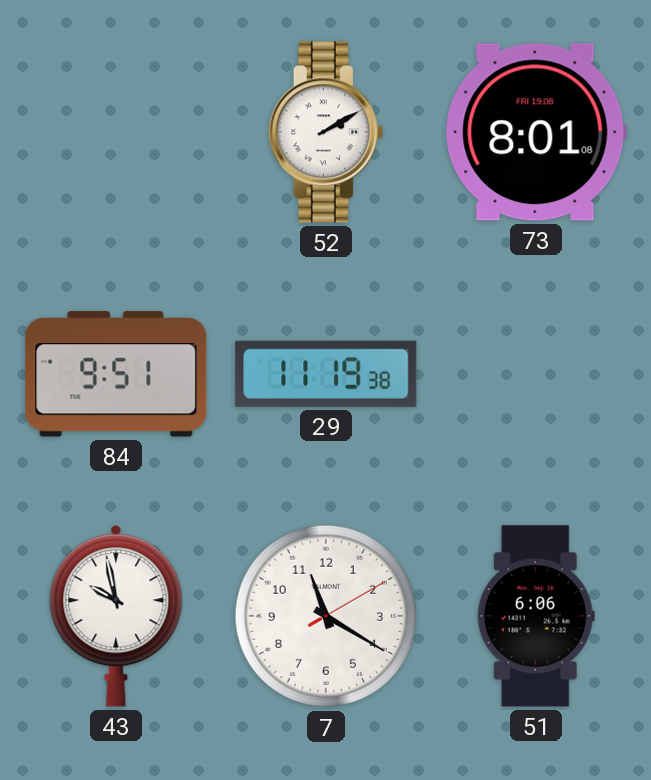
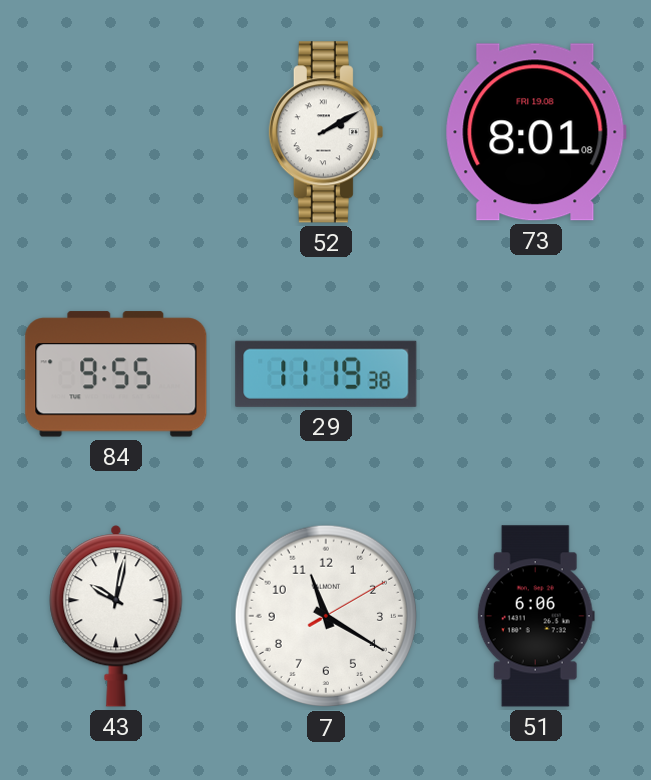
84: 9:51 -> 9:55 (116, 374)
43: 9:58 -> 10:02 (116, 616)
